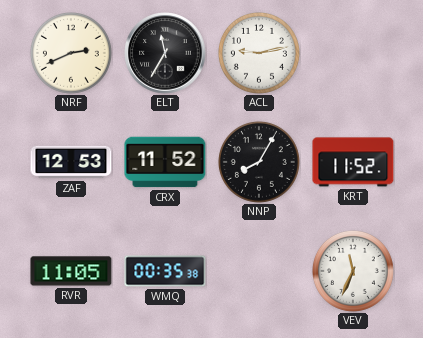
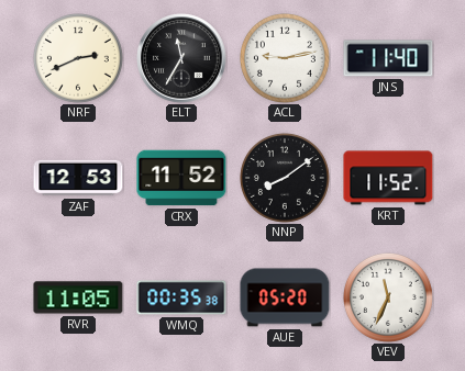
JNS: none -> 11:40 (388, 58)
NNP: 8:05 -> 8:09 (285, 178)
AUE: none -> 05:20 (285, 297)
